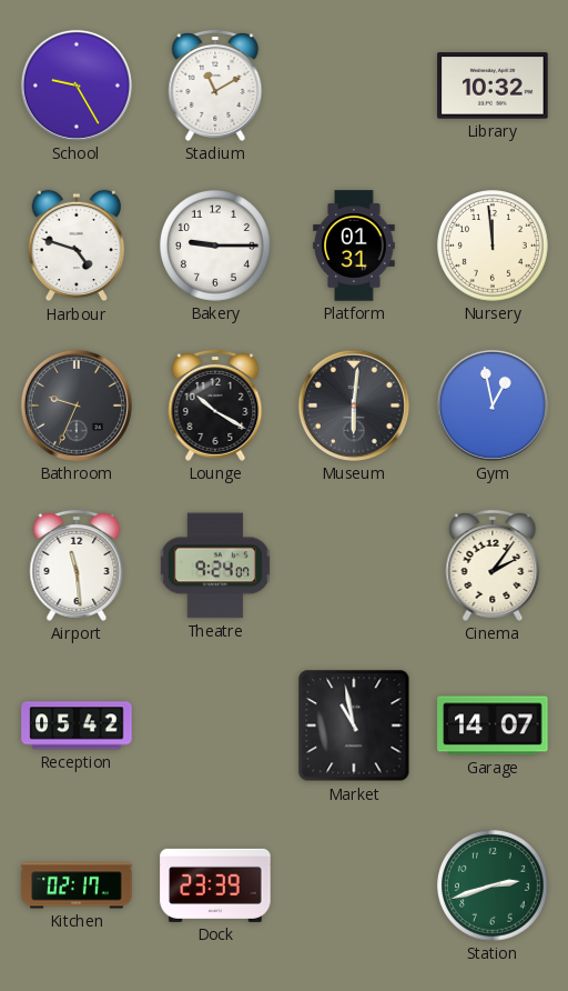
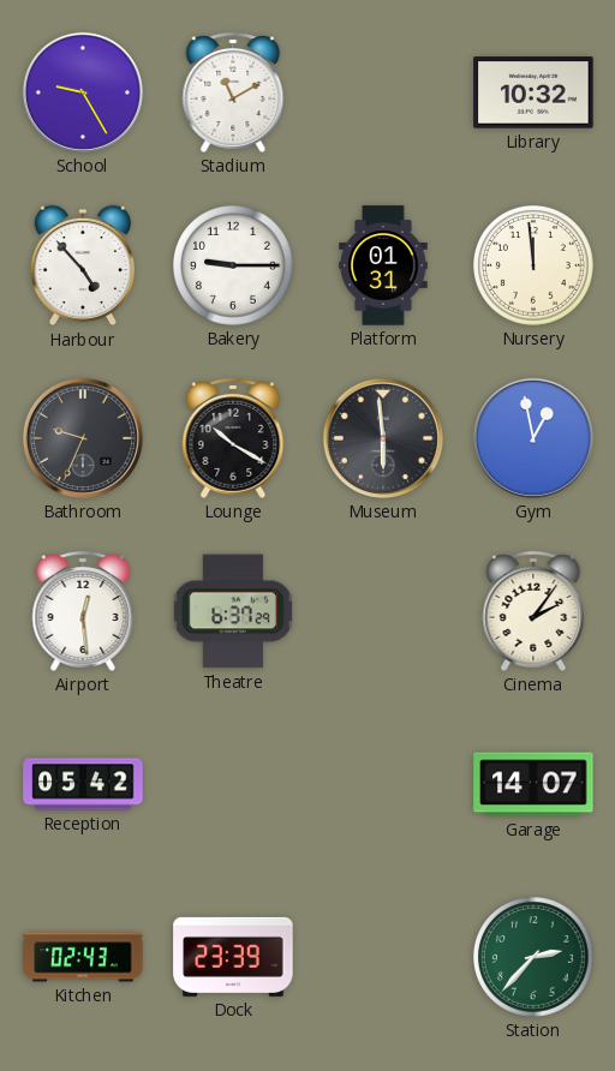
Harbour: 4:48 -> 4:53 (82, 265)
Museum: 6:01 -> 5:59 (383, 438)
Airport: 11:29 -> 12:29 (83, 611)
Theatre: 9:24 -> 6:37 (233, 611)
Market: 10:58 -> none (354, 725)
Kitchen: 02:17 -> 02:43 (83, 957)
Station: 2:42 -> 2:37 (535, 958)
